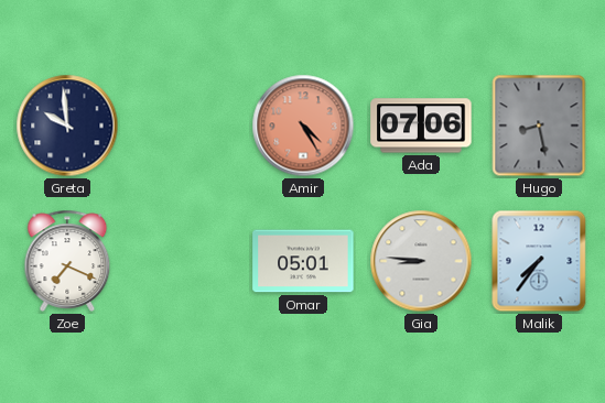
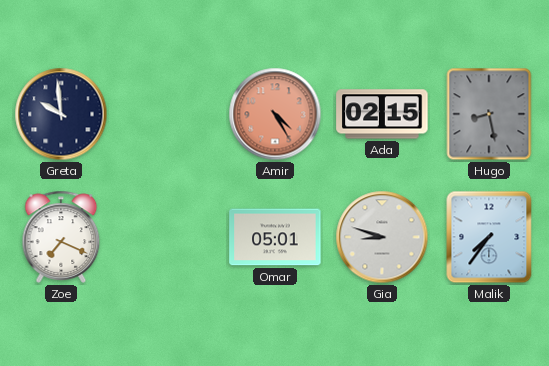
Ada: 07:06 -> 02:15 (382, 114)
Gia: 8:46 -> 8:48 (382, 237)
